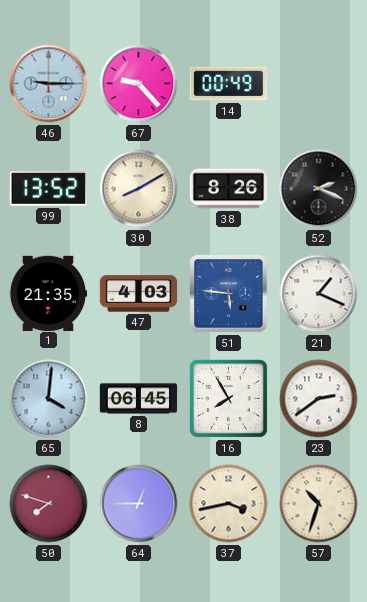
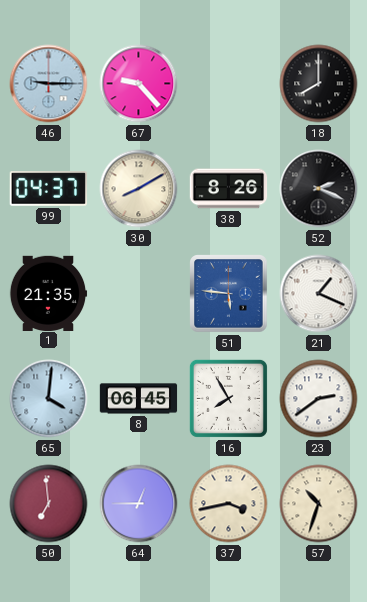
14: 00:49 -> none (229, 84)
18: none -> 8:00 (319, 84)
99: 13:52 -> 04:37 (48, 189)
47: 4:03 -> none (139, 294)
50: 7:48 -> 6:59 (49, 504)
